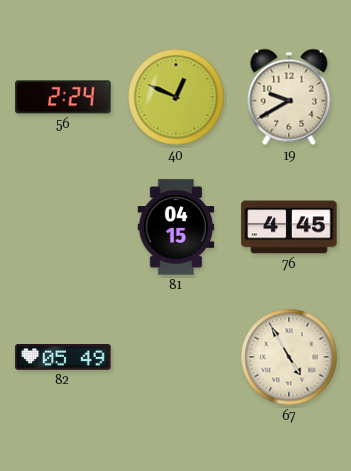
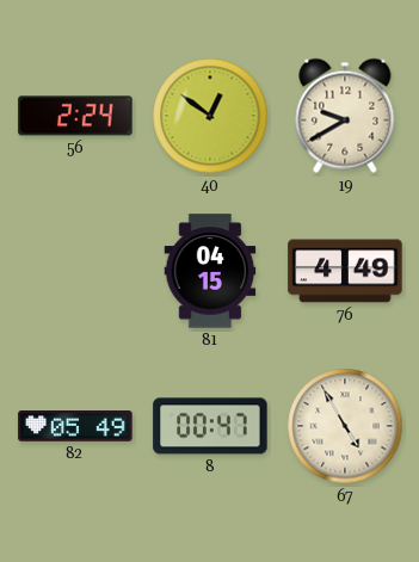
40: 12:49 -> 12:51 (210, 116)
76: 4:45 -> 4:49 (345, 271)
8: none -> 00:47 (210, 426)
